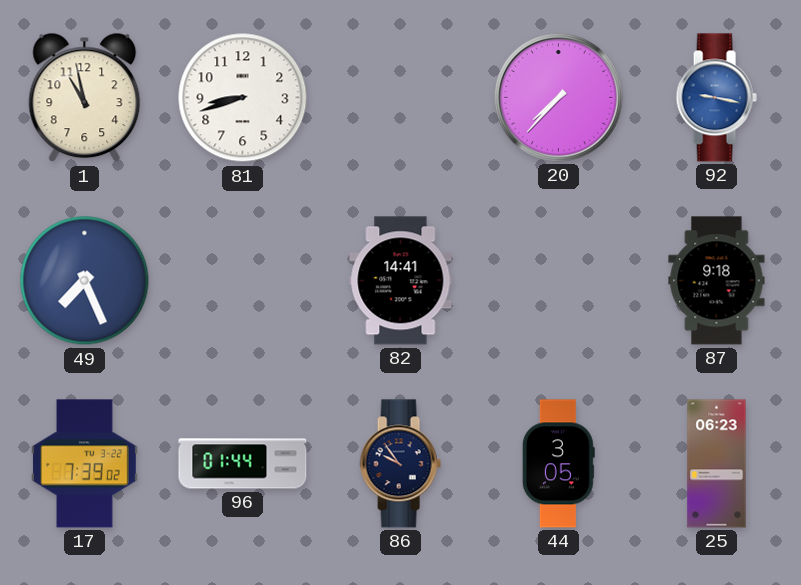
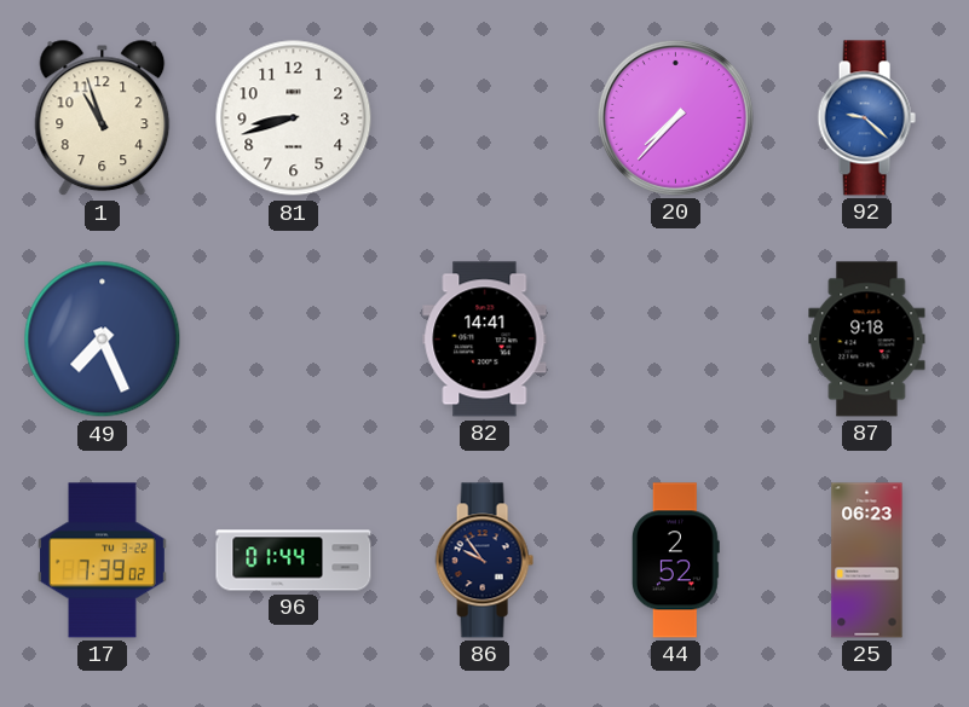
1: 10:58 -> 10:57 (103, 118)
92: 9:17 -> 9:22 (866, 118)
44: 3:05 -> 2:52 (675, 561)
